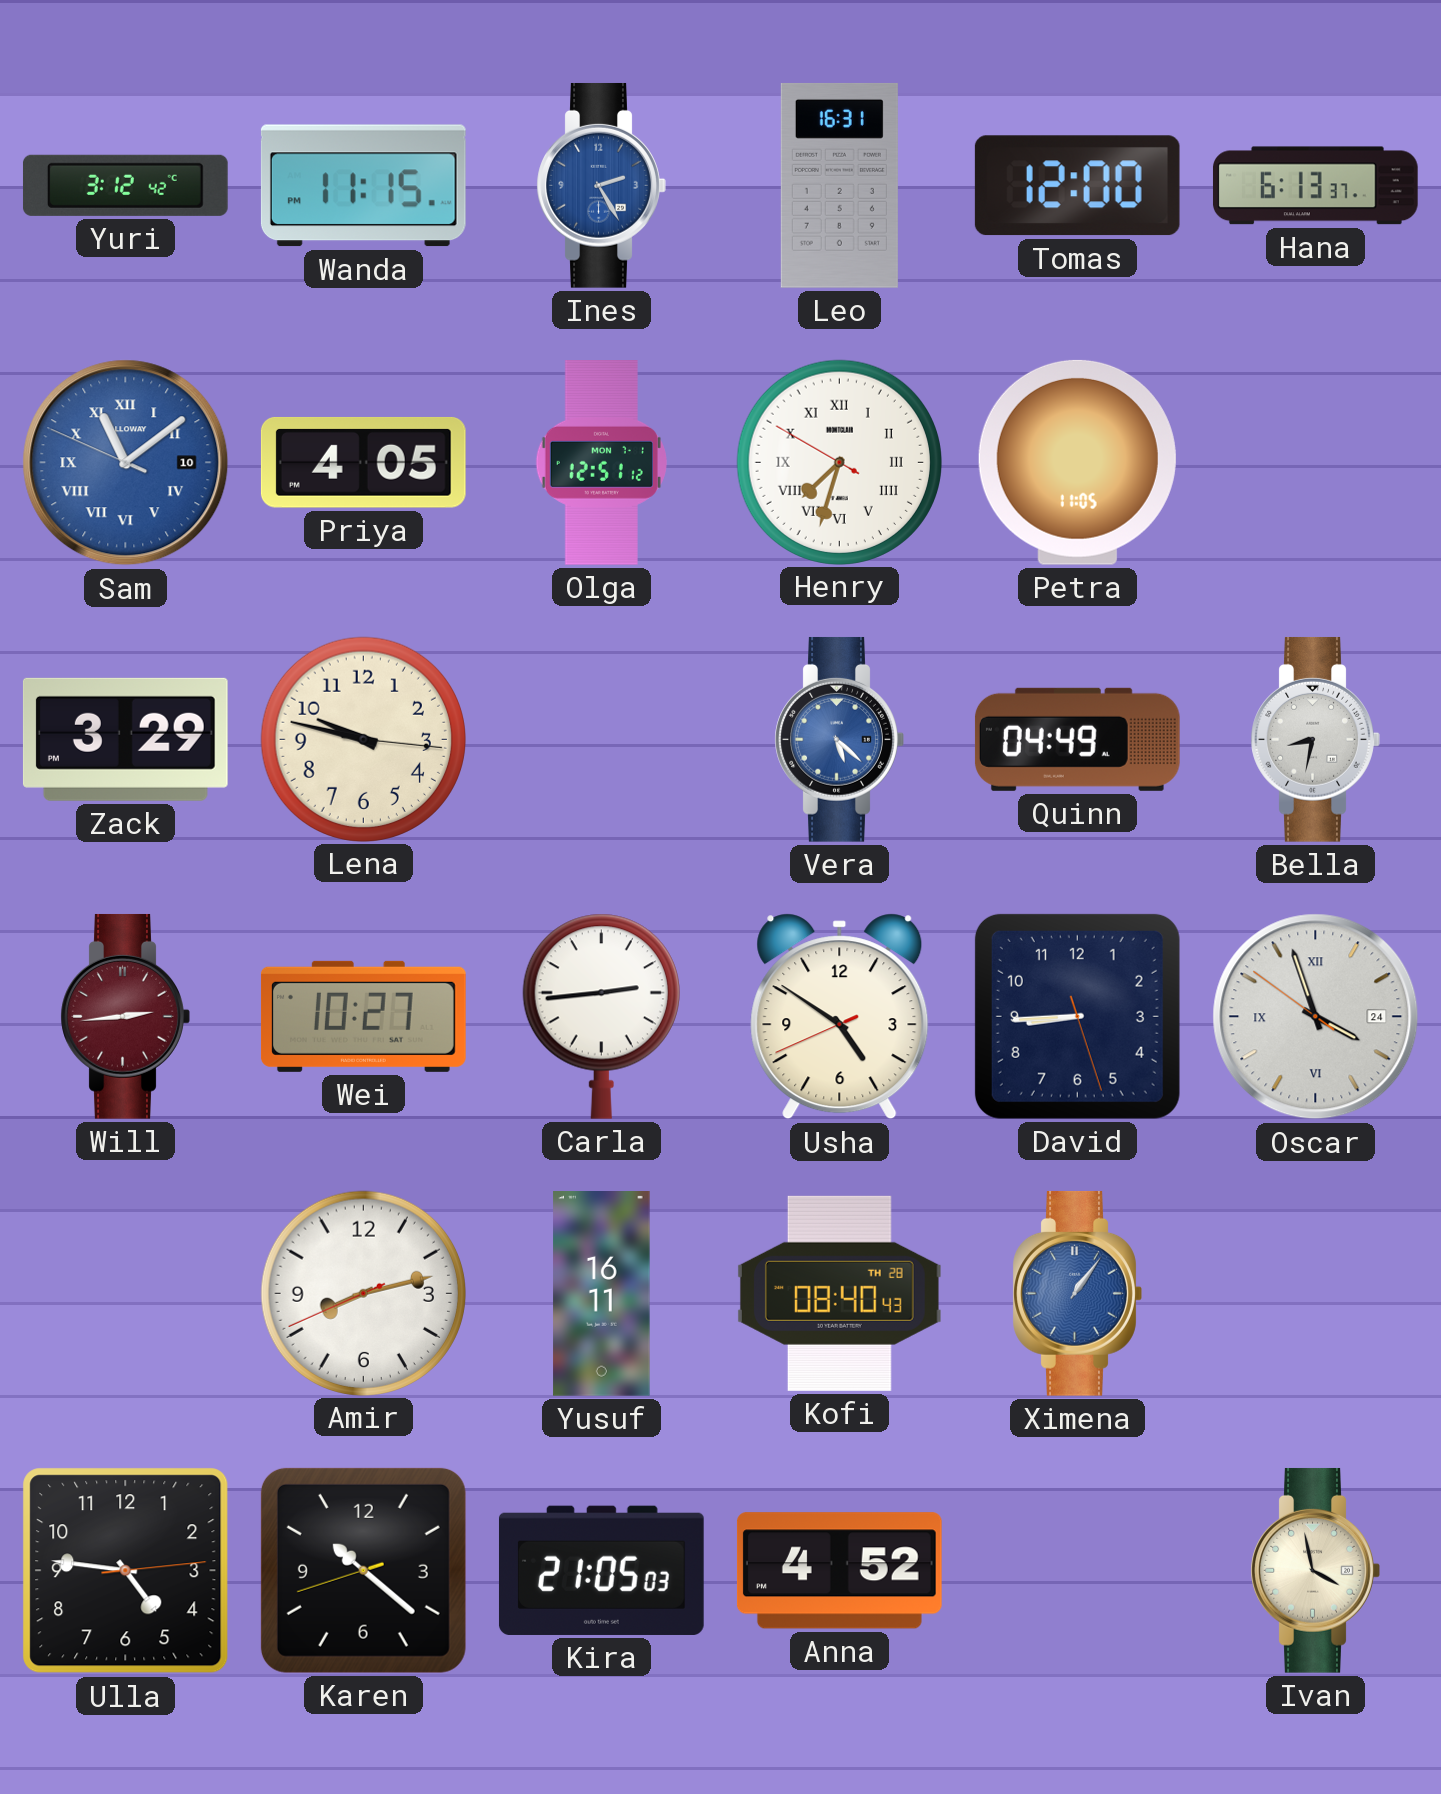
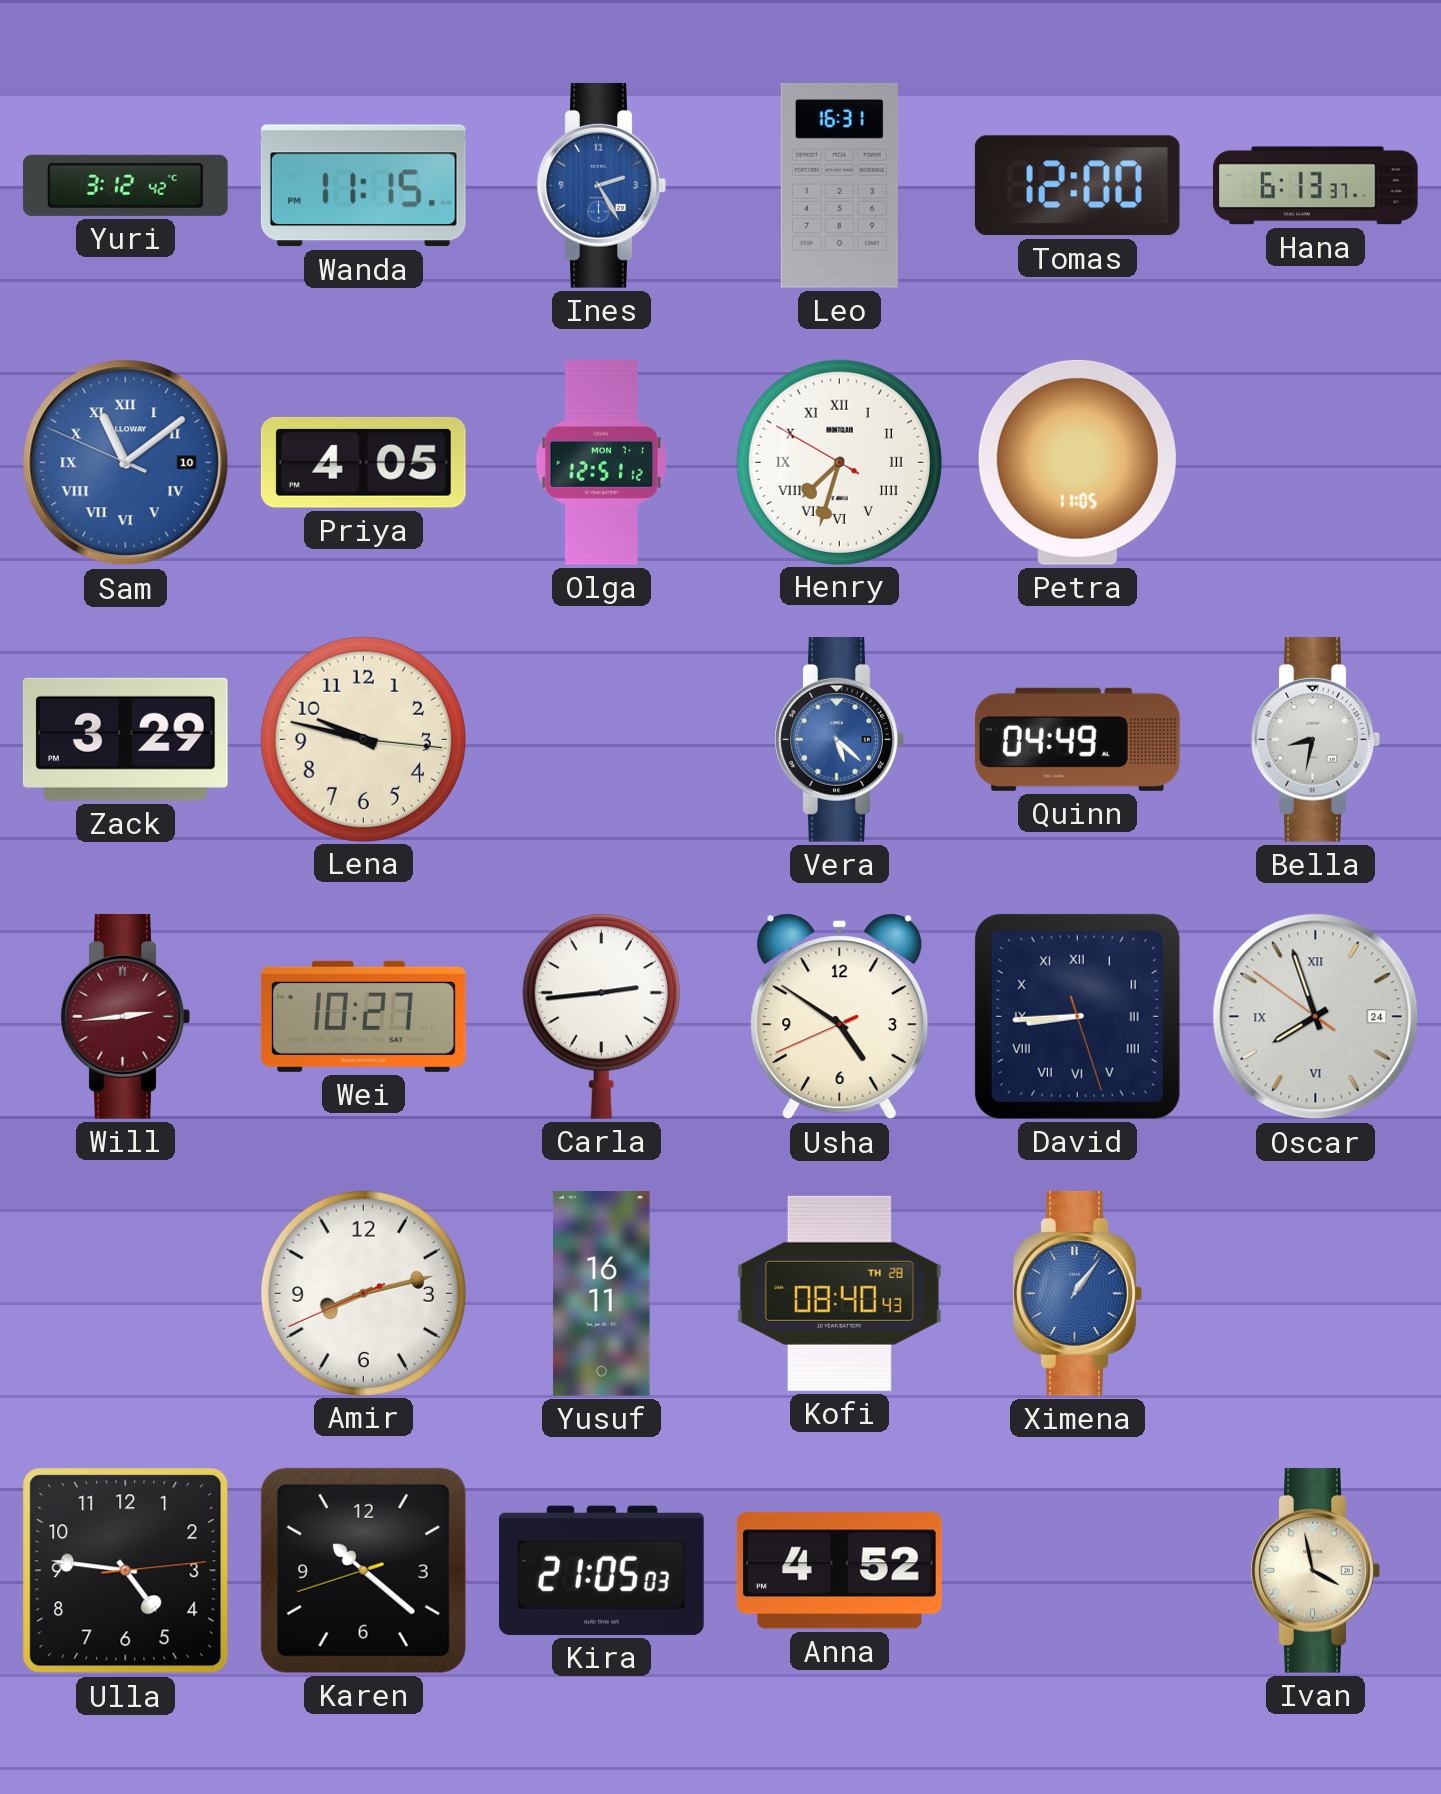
David numerals: Arabic -> Roman (1077, 1016)
Oscar: 3:56 -> 7:56 (1316, 1017)
